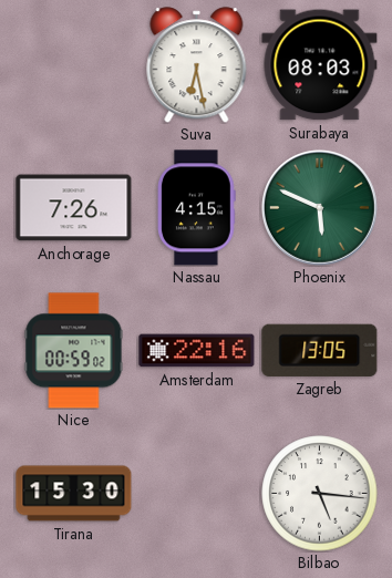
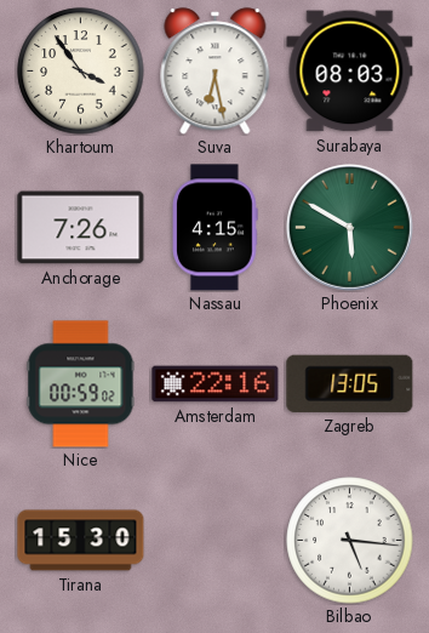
Khartoum: none -> 3:54 (81, 72)
Phoenix: 5:49 -> 5:50 (349, 227)
